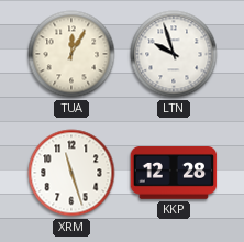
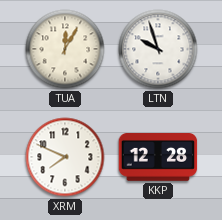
XRM: 11:27 -> 7:49 (65, 157)
